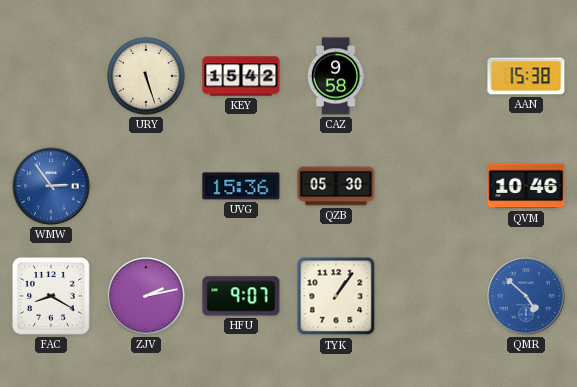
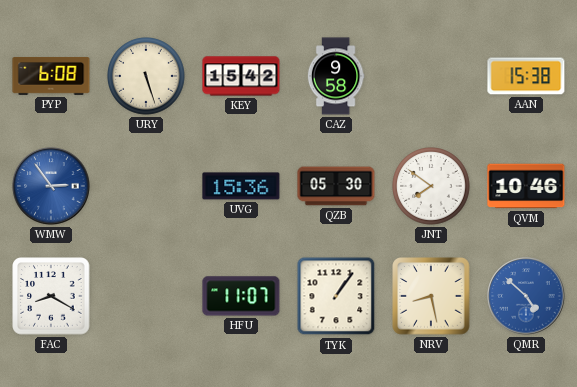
PYP: none -> 6:08 (51, 77)
JNT: none -> 7:51 (432, 187)
ZJV: 2:13 -> none (146, 296)
HFU: 9:07 -> 11:07 (241, 296)
NRV: none -> 8:28 (431, 296)
